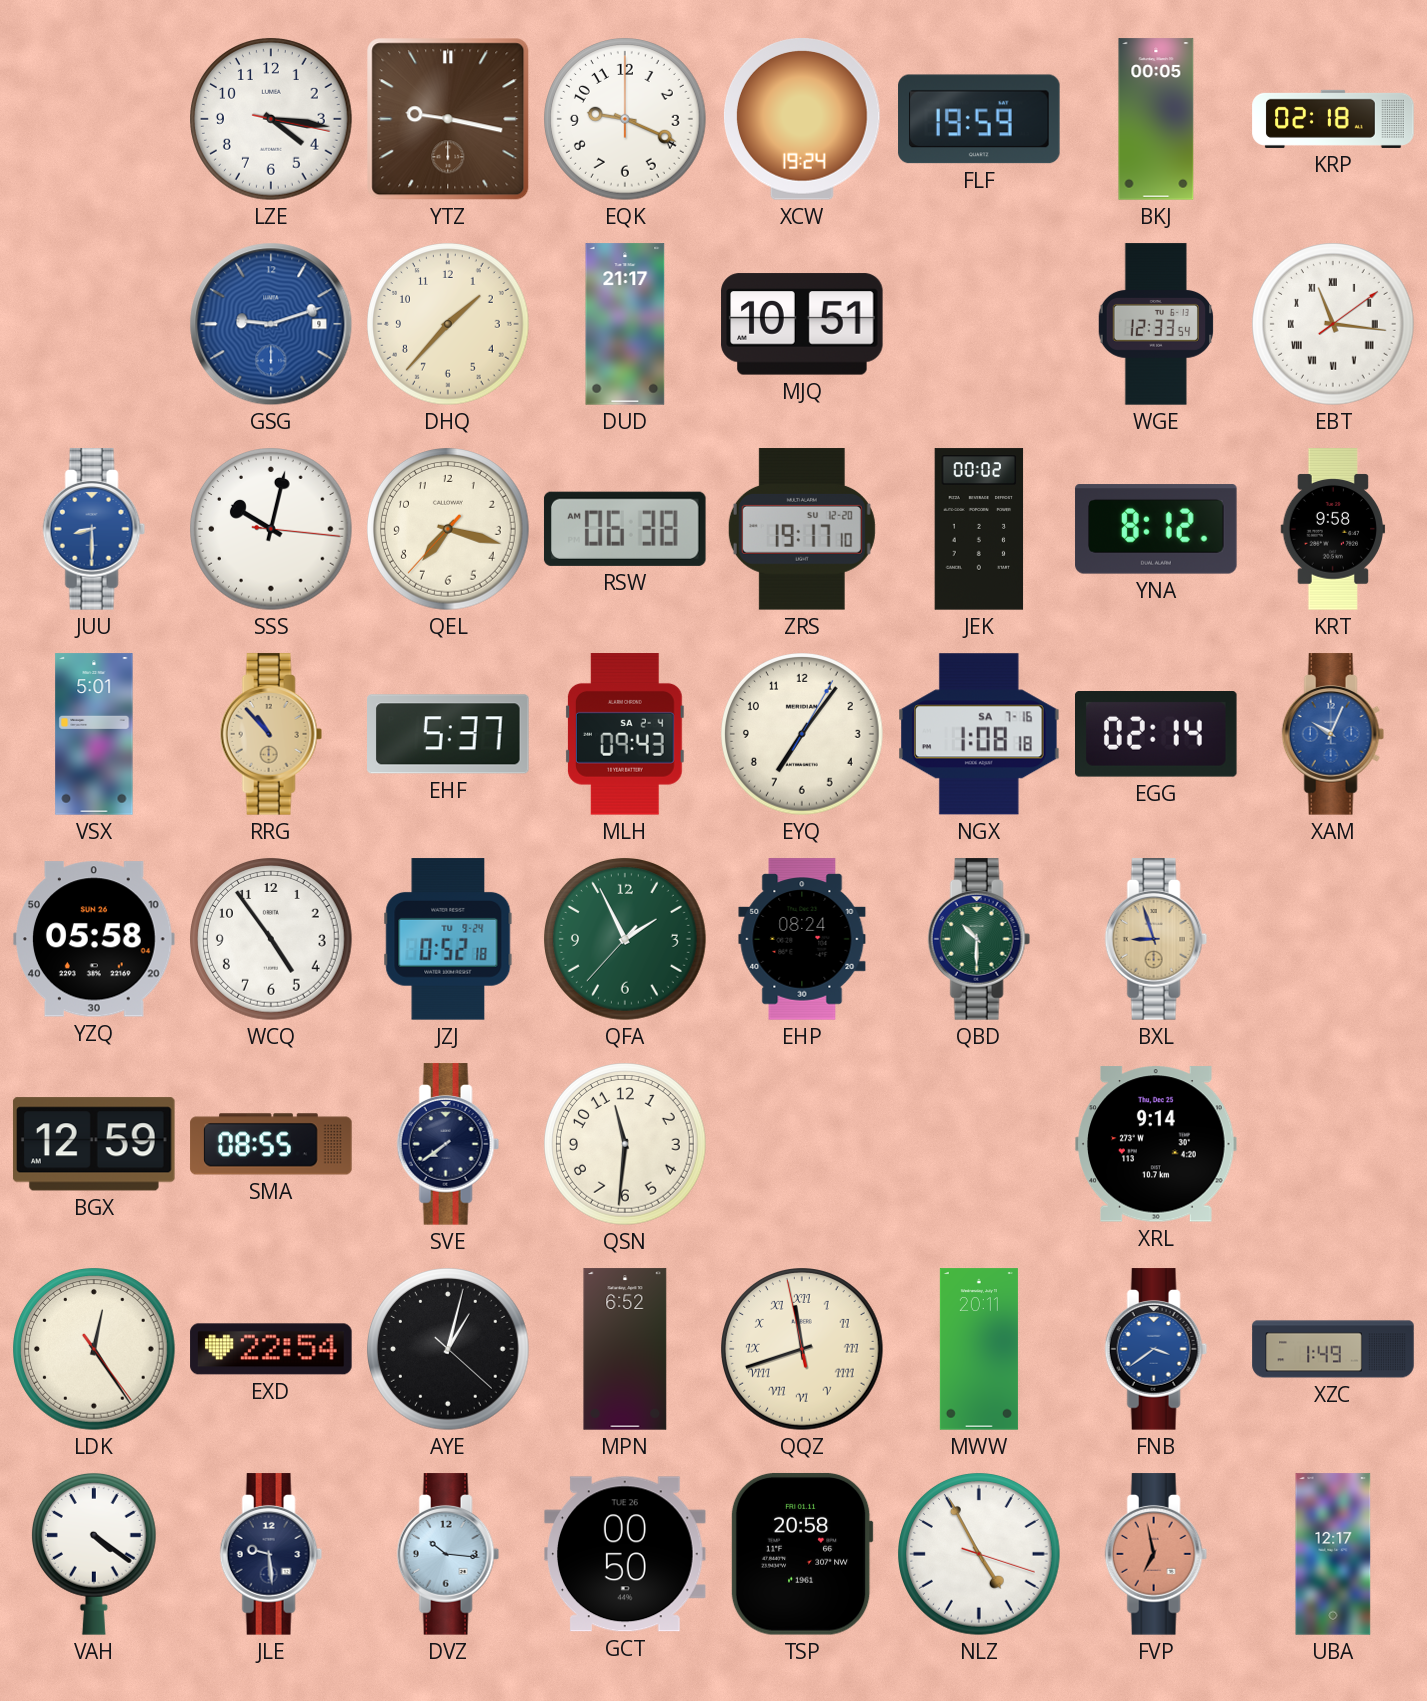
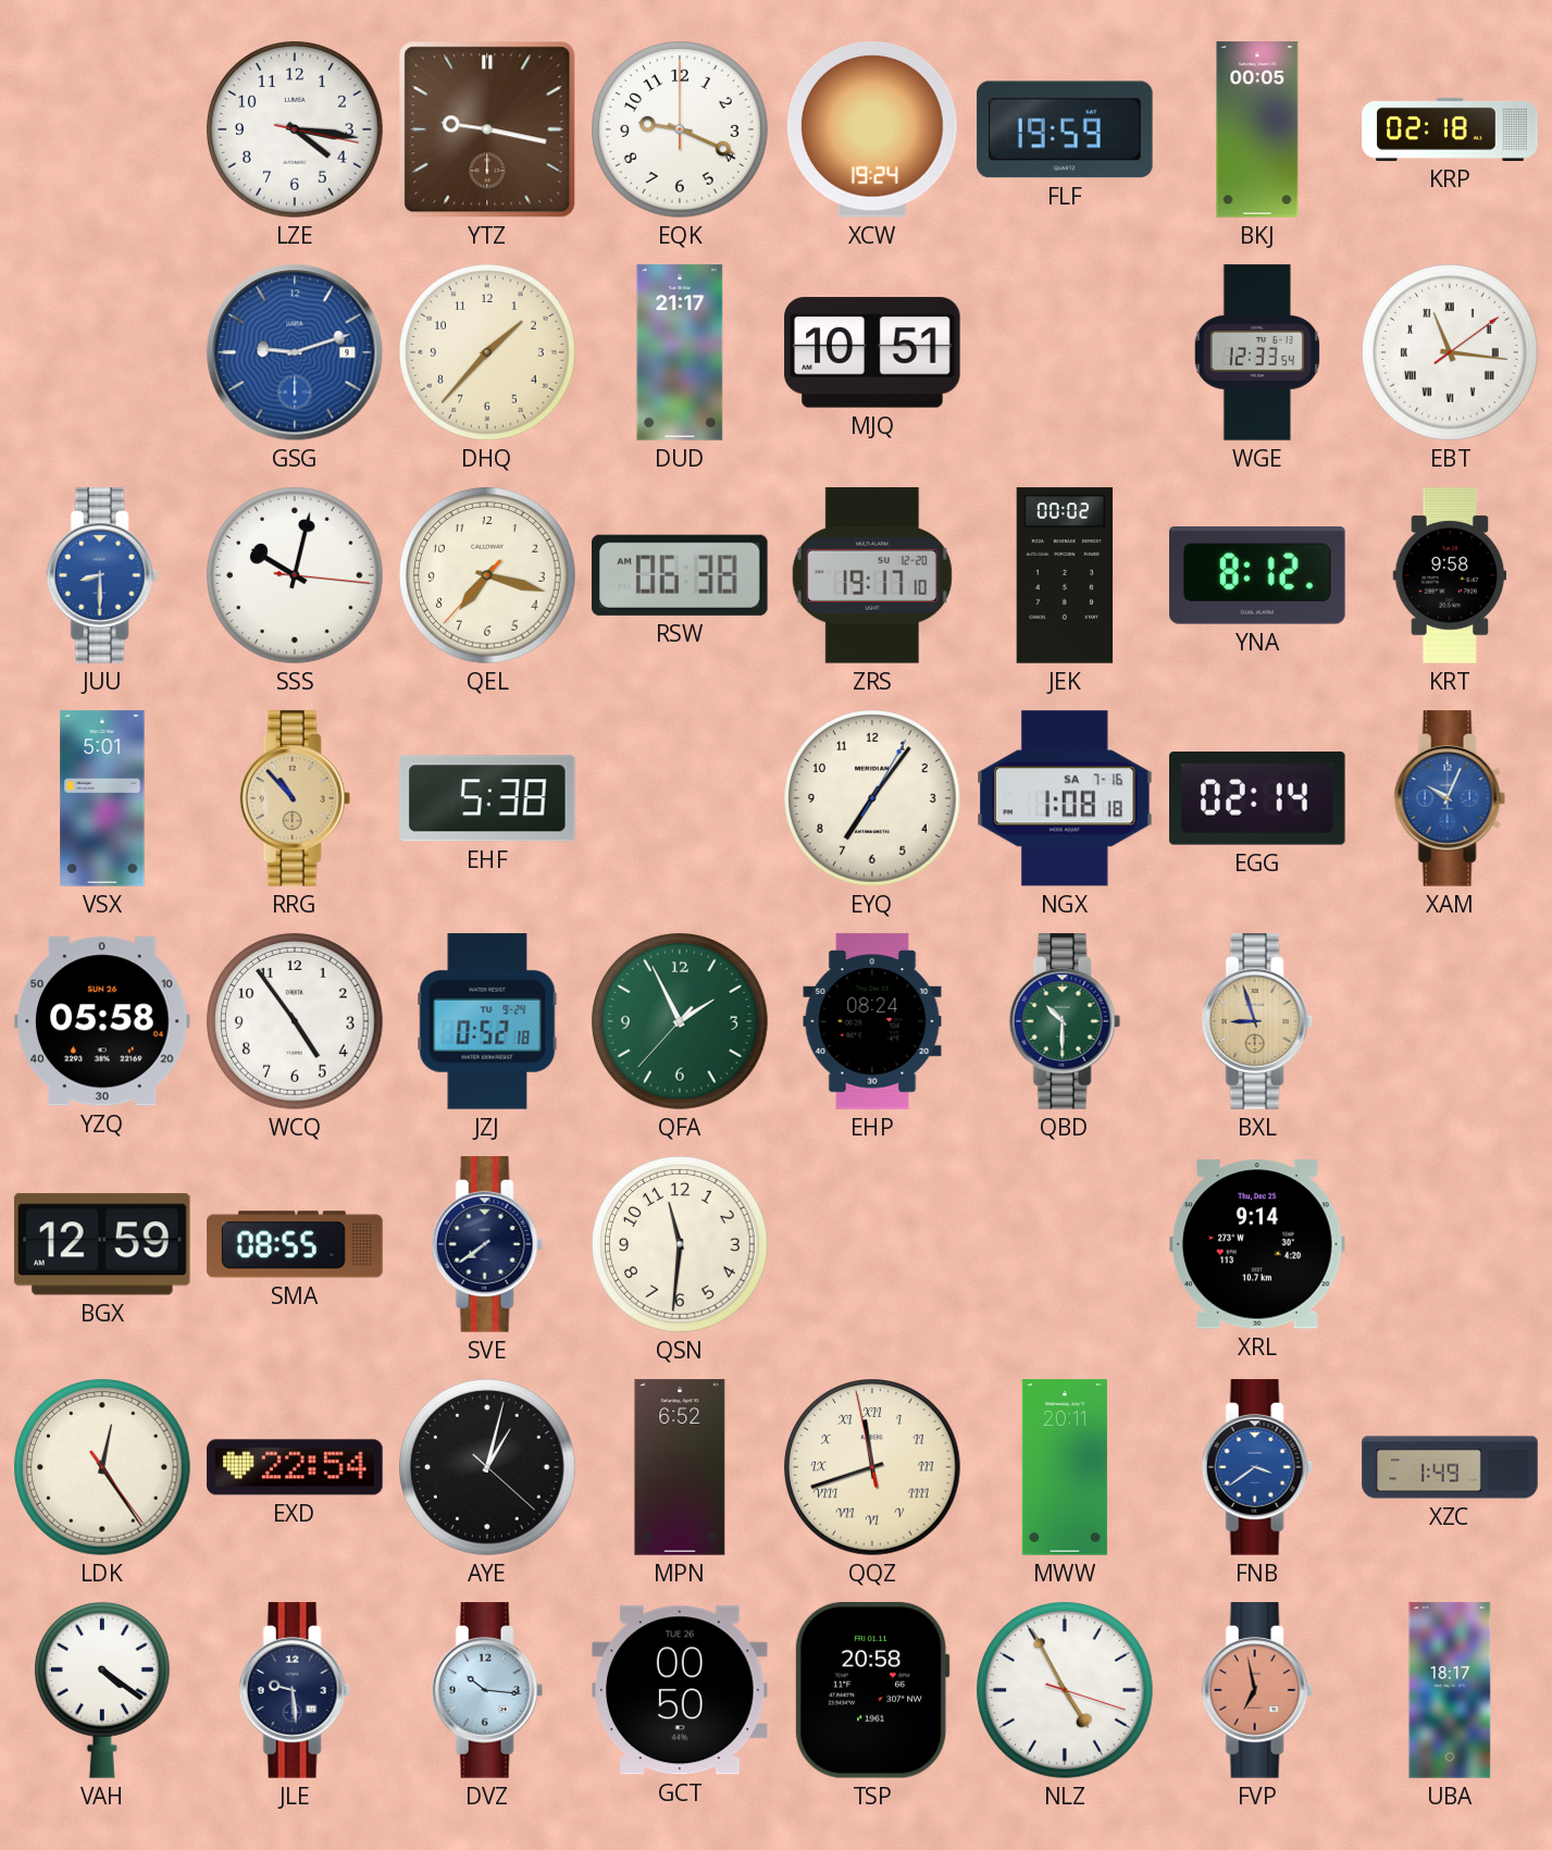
EHF: 5:37 -> 5:38 (487, 798)
MLH: 09:43 -> none (625, 734)
UBA: 12:17 -> 18:17 (1450, 1690)
